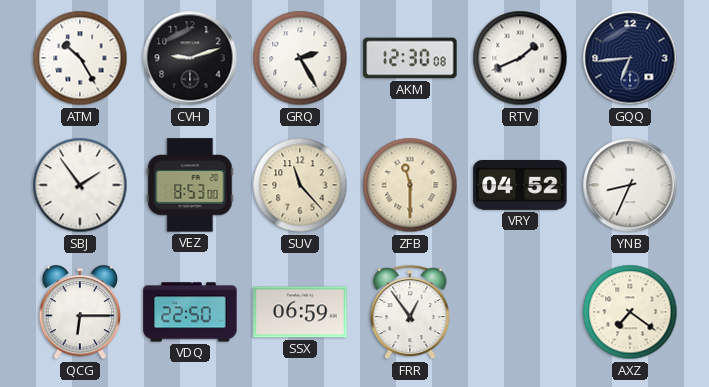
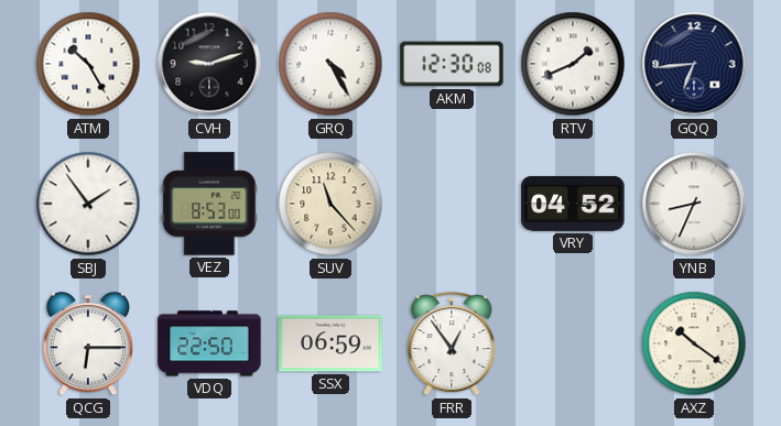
GRQ: 2:25 -> 4:25 (330, 64)
ZFB: 11:30 -> none (410, 185)
AXZ: 7:21 -> 10:21 (694, 343)
